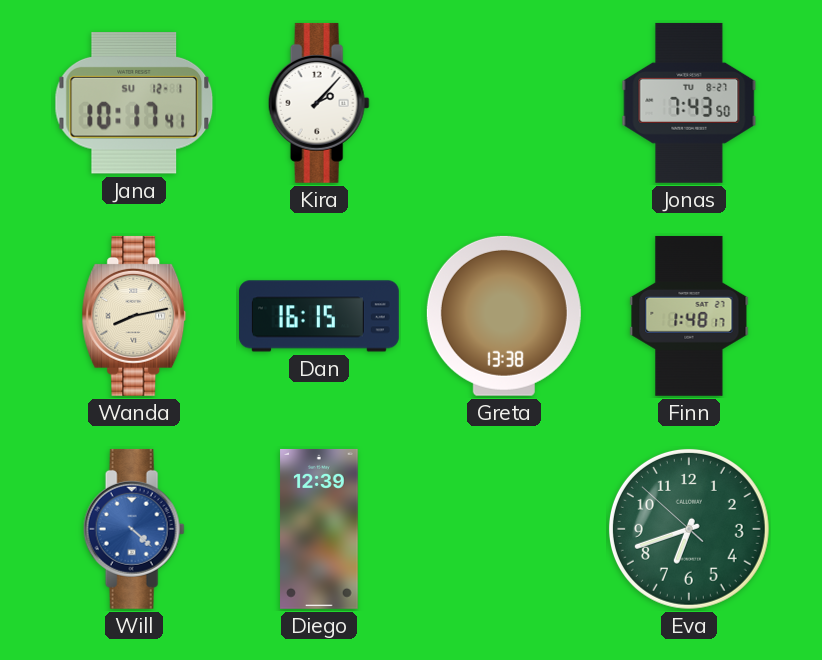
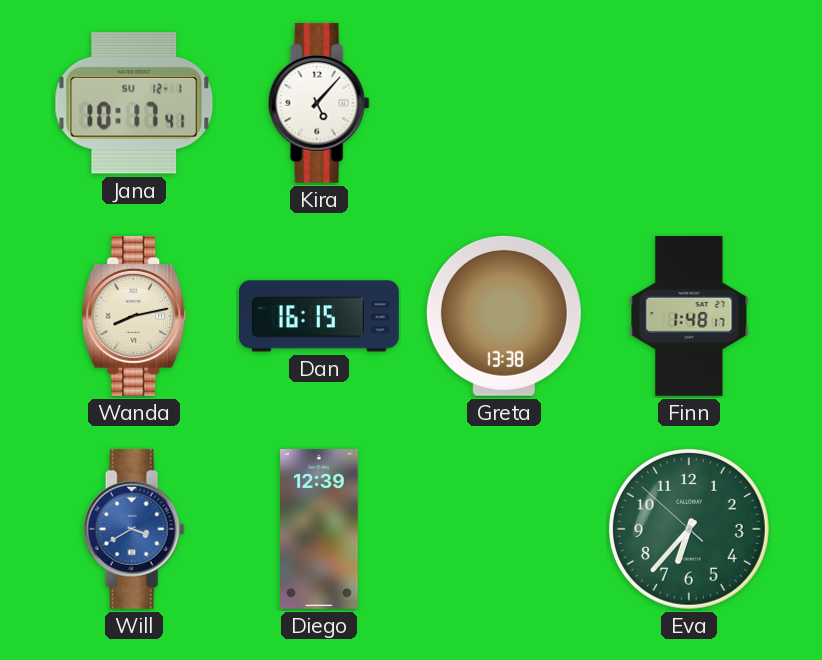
Kira: 2:07 -> 5:07 (319, 103)
Jonas: 7:43 -> none (689, 103)
Will: 4:22 -> 3:40 (134, 529)
Eva: 6:41 -> 6:36 (689, 529)
